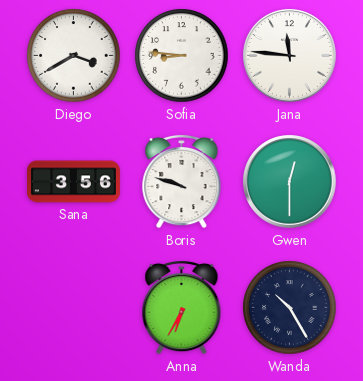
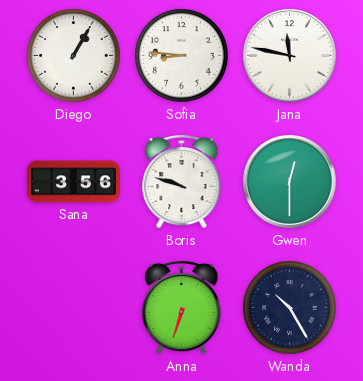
Diego: 3:40 -> 1:05 (74, 56)
Jana: 11:46 -> 11:47 (290, 56)
Anna: 6:35 -> 6:33 (182, 307)
